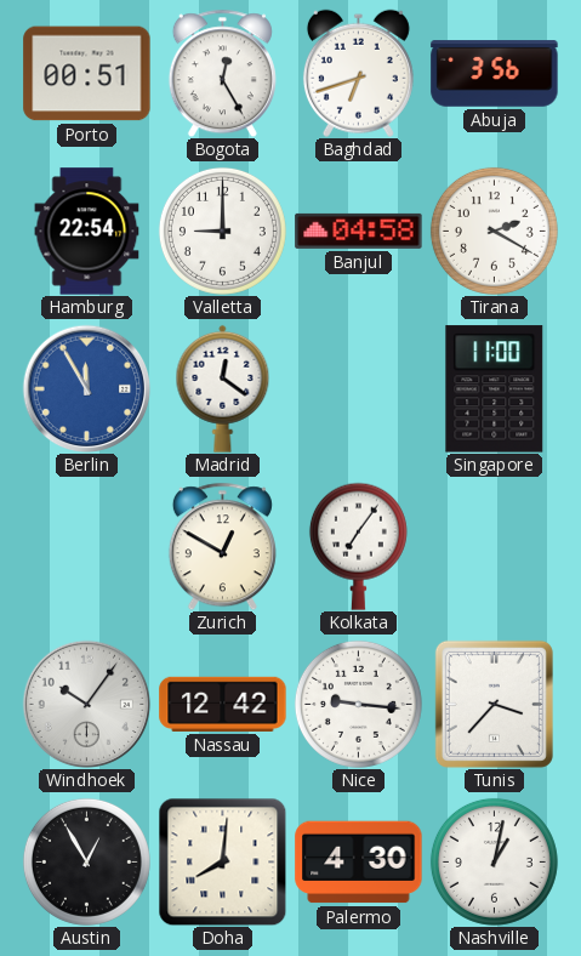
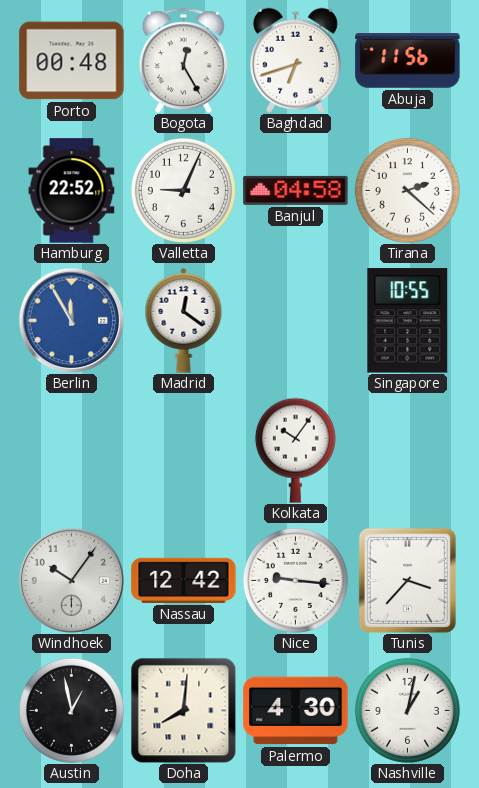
Porto: 00:51 -> 00:48 (72, 61)
Abuja: 3:56 -> 11:56 (408, 61)
Hamburg: 22:54 -> 22:52 (72, 191)
Valletta: 9:00 -> 9:04 (183, 190)
Tirana: 2:20 -> 2:22 (407, 190)
Singapore: 11:00 -> 10:55 (408, 321)
Zurich: 12:50 -> none (222, 546)
Kolkata: 7:06 -> 10:06 (295, 450)
Austin: 12:55 -> 12:58 (71, 710)
